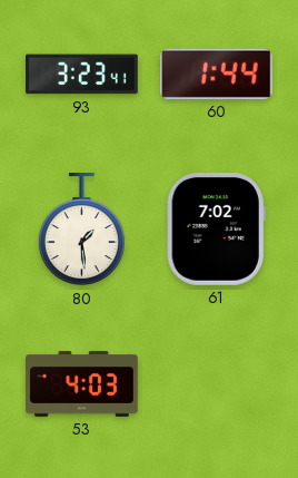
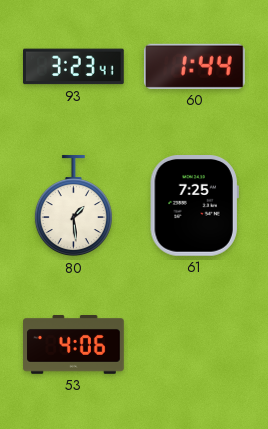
61: 7:02 -> 7:25 (194, 206)
53: 4:03 -> 4:06 (74, 345)
